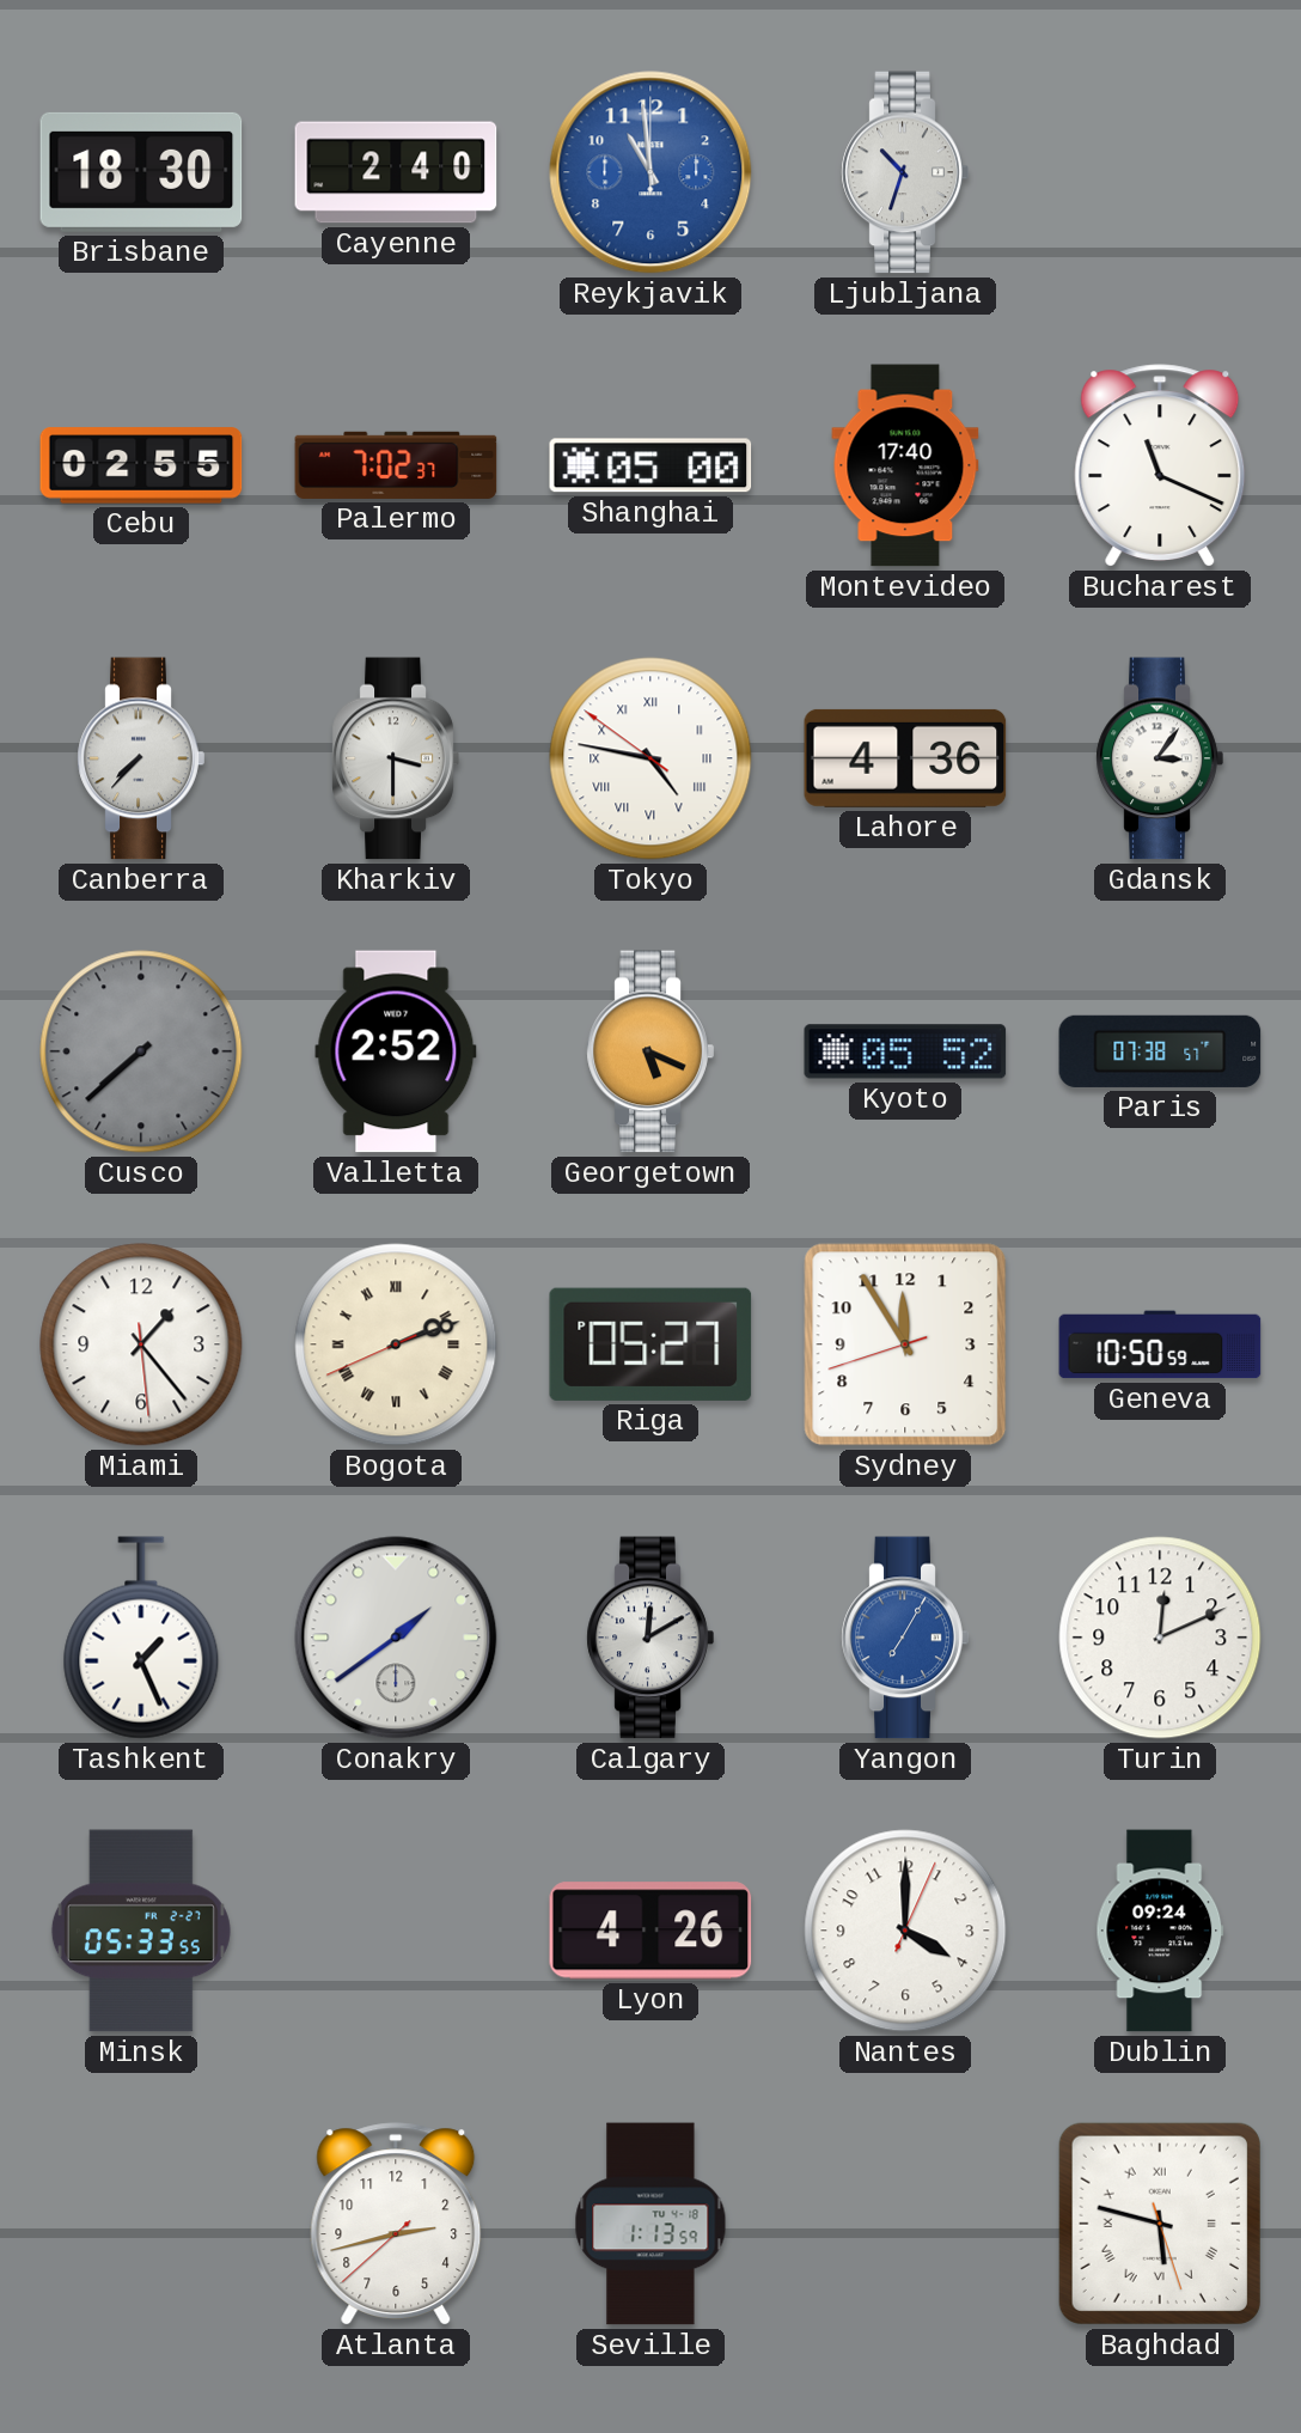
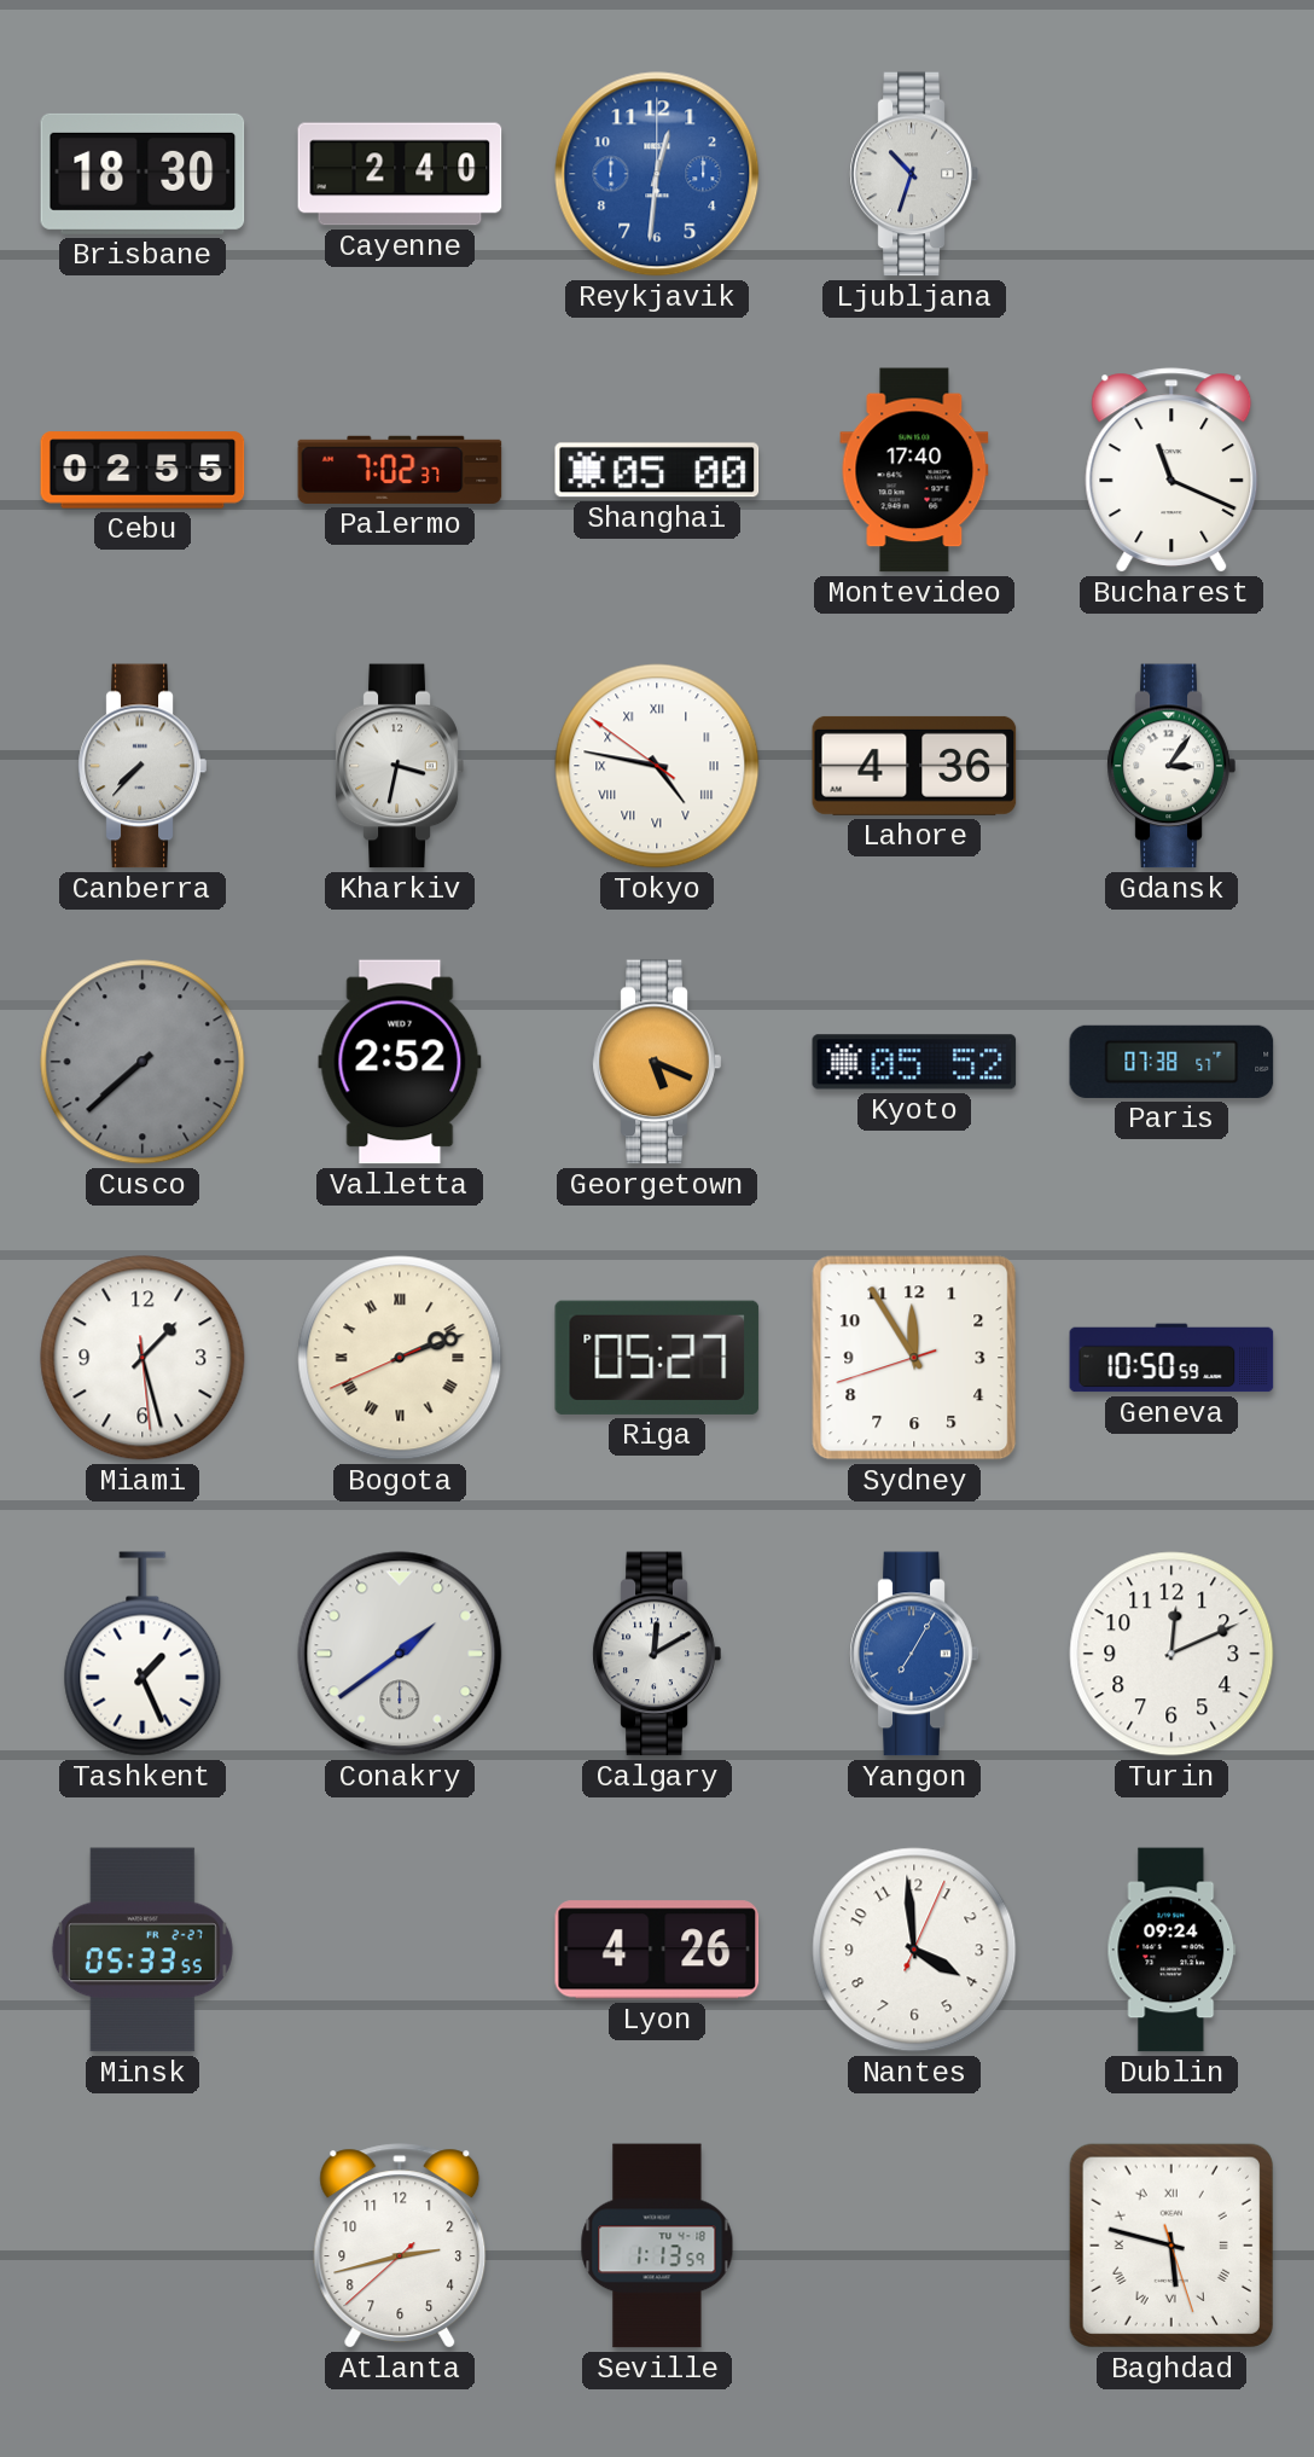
Reykjavik: 10:59 -> 12:31 (657, 174)
Kharkiv: 3:30 -> 3:32 (400, 766)
Miami: 1:23 -> 1:27 (143, 1358)
Nantes: 4:00 -> 3:59 (914, 1950)
